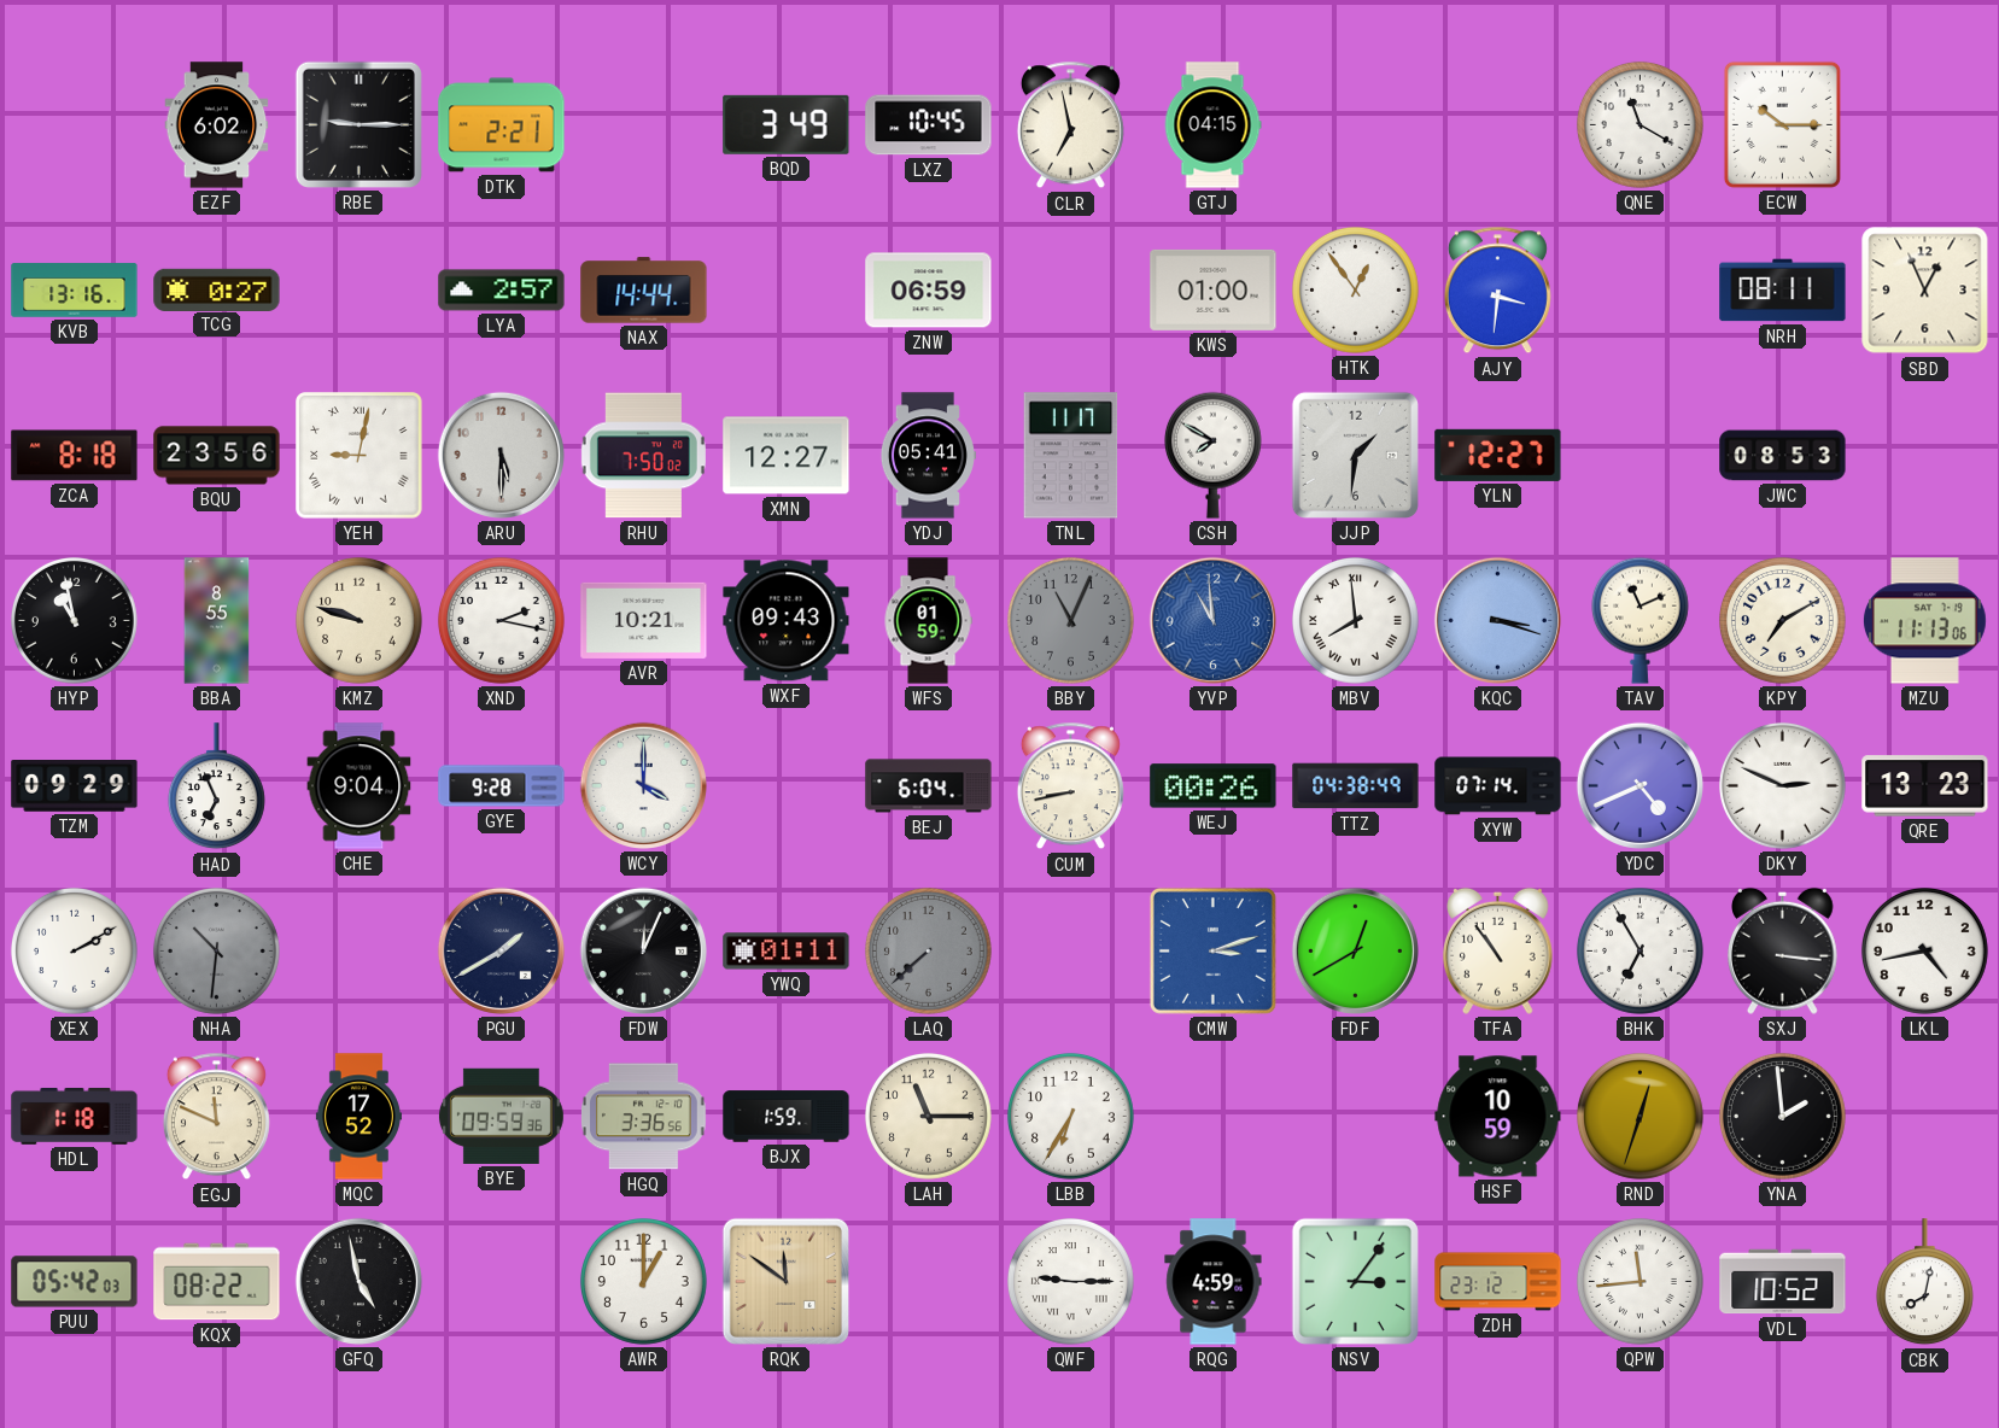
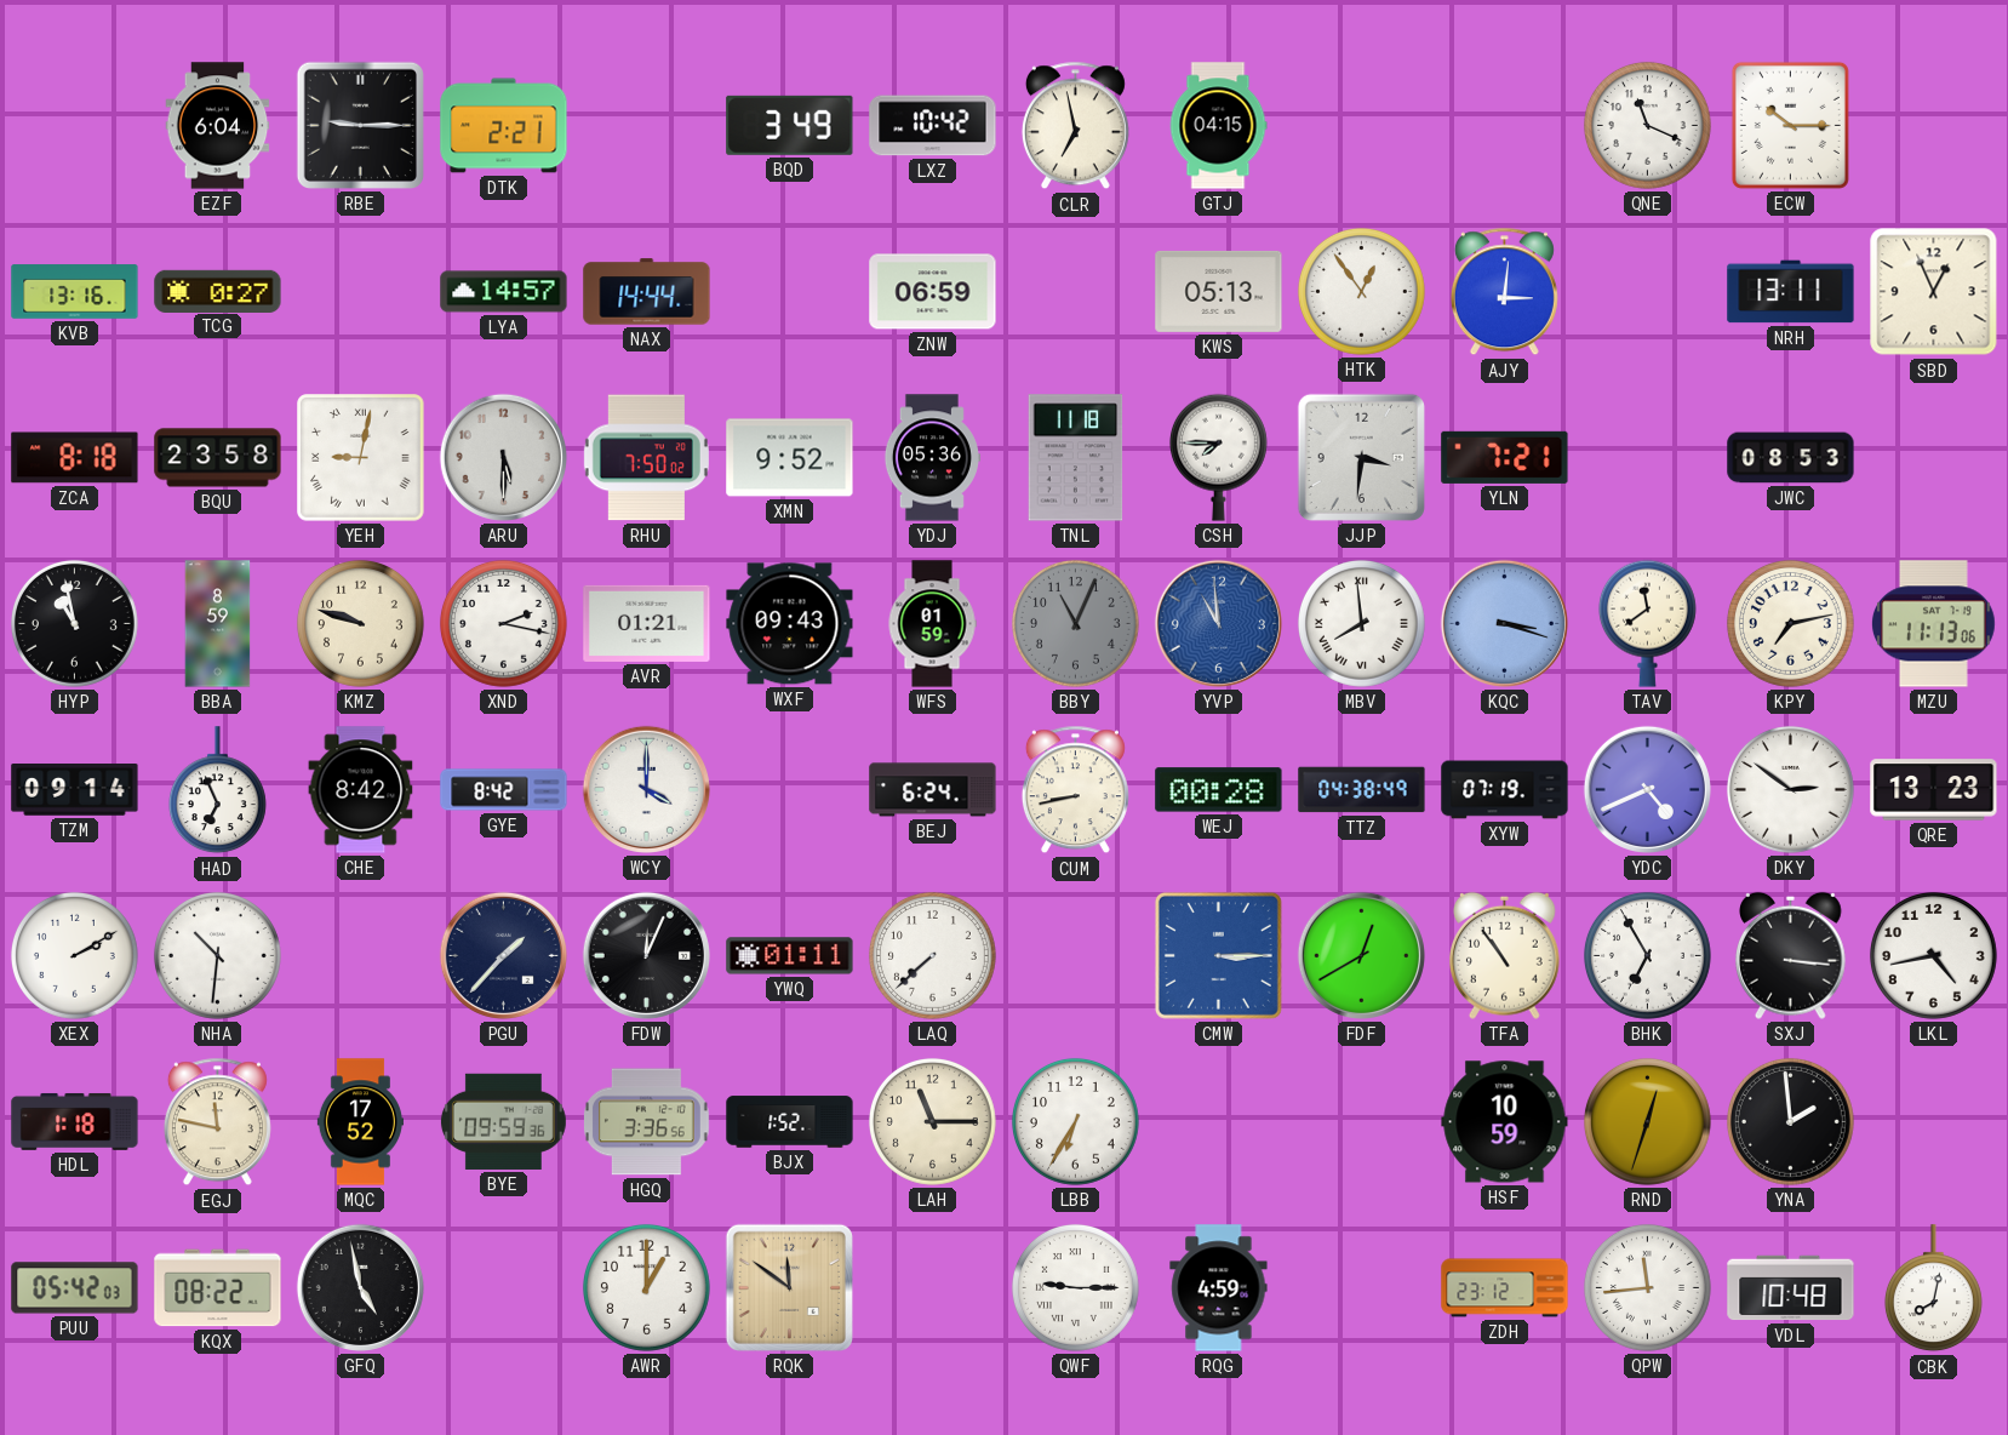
EZF: 6:02 -> 6:04 (218, 126)
LXZ: 10:45 -> 10:42 (933, 126)
QNE: 11:20 -> 11:19 (1647, 125)
LYA: 2:57 -> 14:57 (504, 292)
KWS: 01:00 -> 05:13 (1219, 291)
AJY: 3:31 -> 3:01 (1504, 292)
NRH: 08:11 -> 13:11 (1791, 292)
BQU: 23:56 -> 23:58 (218, 458)
XMN: 12:27 -> 9:52 (790, 458)
YDJ: 05:41 -> 05:36 (932, 458)
TNL: 11:17 -> 11:18 (1076, 458)
CSH: 7:50 -> 7:45 (1218, 457)
JJP: 1:31 -> 3:31 (1361, 457)
YLN: 12:27 -> 7:21 (1505, 457)
BBA: 8:55 -> 8:59 (218, 624)
AVR: 10:21 -> 01:21 (647, 623)
TAV: 11:11 -> 11:39 (1647, 623)
KPY: 7:10 -> 7:13 (1790, 623)
TZM: 09:29 -> 09:14 (75, 790)
CHE: 9:04 -> 8:42 (361, 790)
GYE: 9:28 -> 8:42 (504, 790)
BEJ: 6:04 -> 6:24 (933, 790)
WEJ: 00:26 -> 00:28 (1219, 790)
XYW: 07:14 -> 07:19 (1505, 790)
DKY: 2:49 -> 2:51 (1790, 789)
NHA dial: grey -> white (217, 955)
PGU: 1:40 -> 1:37 (503, 955)
LAQ dial: grey -> white (932, 955)
CMW: 3:12 -> 3:15 (1218, 955)
EGJ: 11:49 -> 11:47 (217, 1122)
BJX: 1:59 -> 1:52 (790, 1122)
NSV: 3:06 -> none (1355, 1281)
VDL: 10:52 -> 10:48 (1791, 1288)
